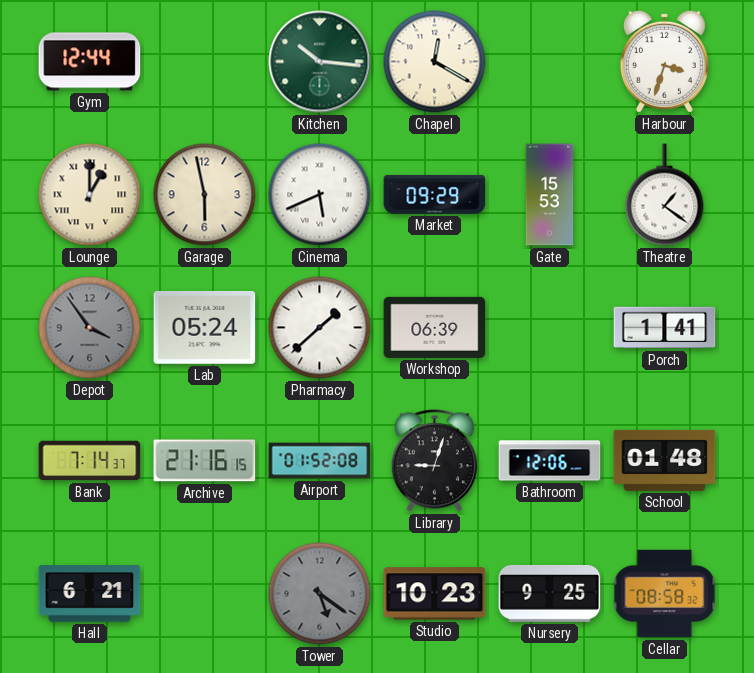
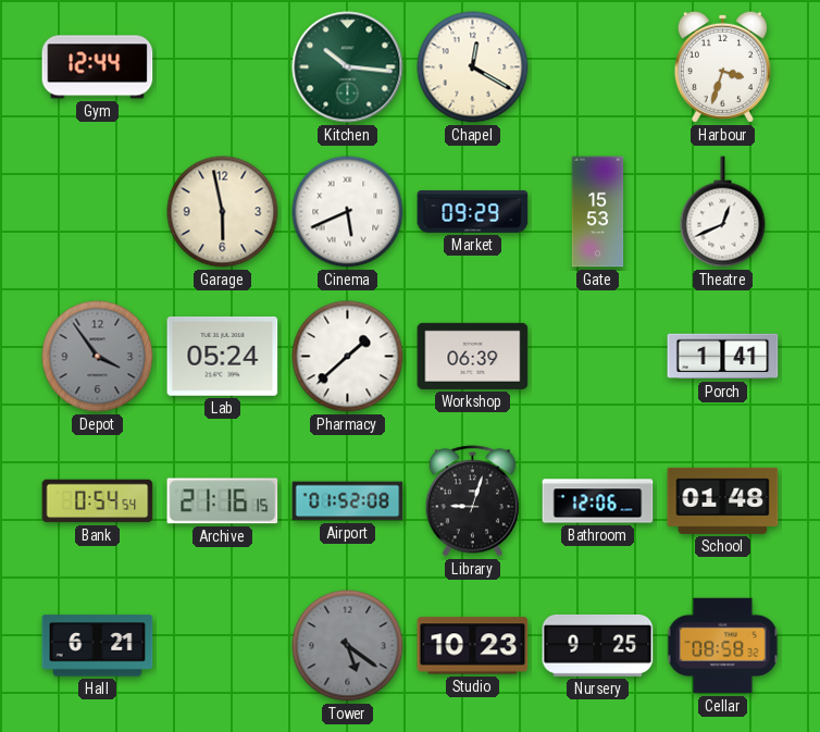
Lounge: 1:00 -> none (90, 195)
Theatre: 1:21 -> 12:41 (723, 212)
Bank: 7:14 -> 0:54 (98, 501)
